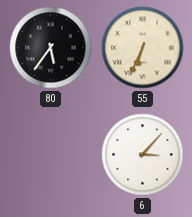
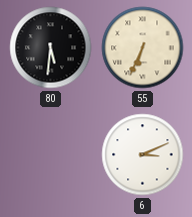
80: 5:36 -> 5:31 (51, 48)
6: 3:07 -> 3:11 (143, 155)
